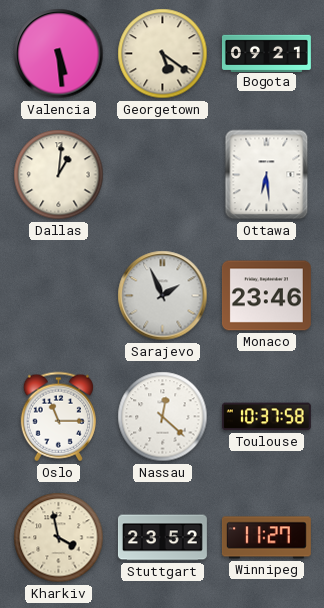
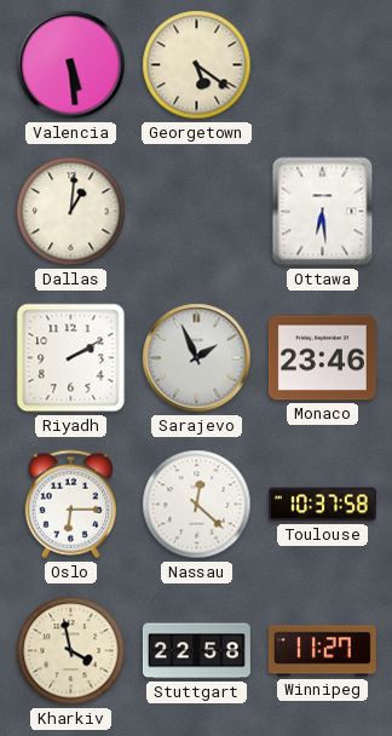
Bogota: 09:21 -> none (266, 53)
Riyadh: none -> 2:10 (71, 358)
Oslo: 11:15 -> 6:15 (70, 505)
Stuttgart: 23:52 -> 22:58 (196, 651)
